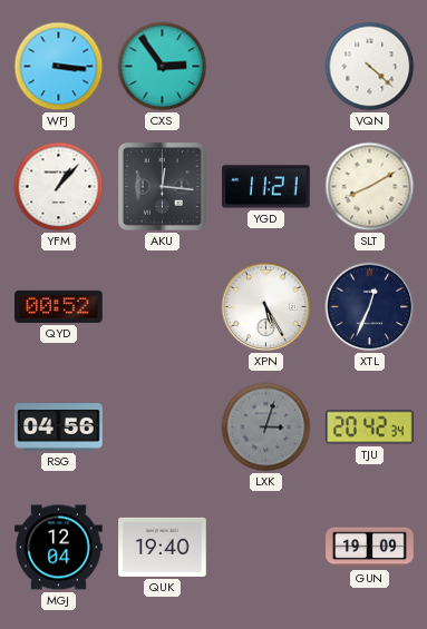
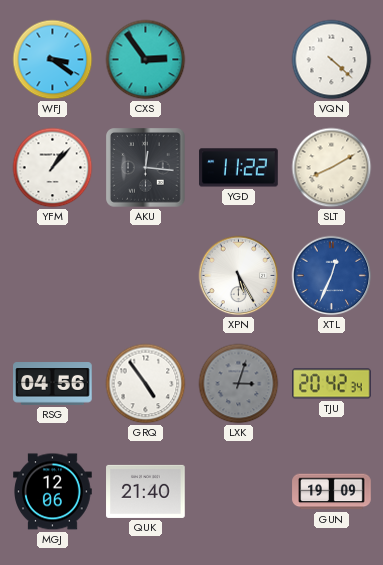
WFJ: 3:16 -> 3:21 (53, 60)
YGD: 11:21 -> 11:22 (239, 168)
QYD: 00:52 -> none (59, 306)
XTL dial: navy -> blue (332, 276)
GRQ: none -> 4:54 (146, 384)
MGJ: 12:04 -> 12:06 (53, 492)
QUK: 19:40 -> 21:40 (146, 491)
